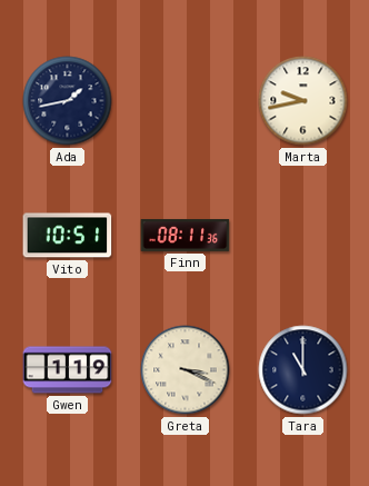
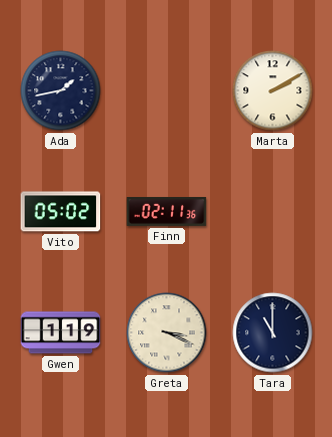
Marta: 9:43 -> 2:10 (273, 91)
Vito: 10:51 -> 05:02 (61, 212)
Finn: 08:11 -> 02:11 (167, 211)
